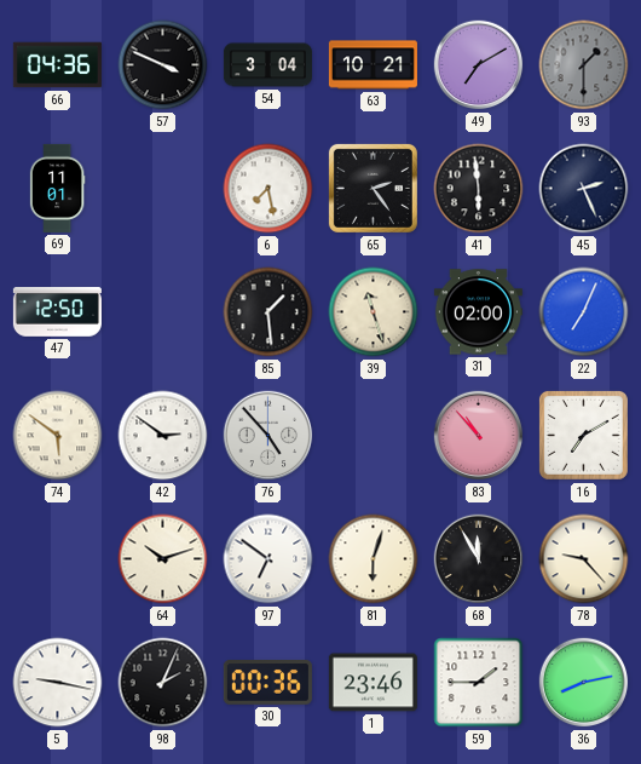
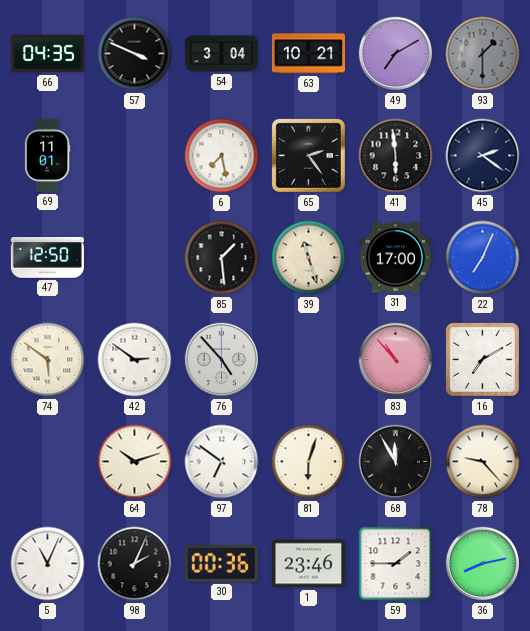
66: 04:36 -> 04:35 (47, 54)
45: 2:26 -> 2:21 (483, 156)
31: 02:00 -> 17:00 (395, 258)
5: 9:17 -> 11:04 (48, 564)
